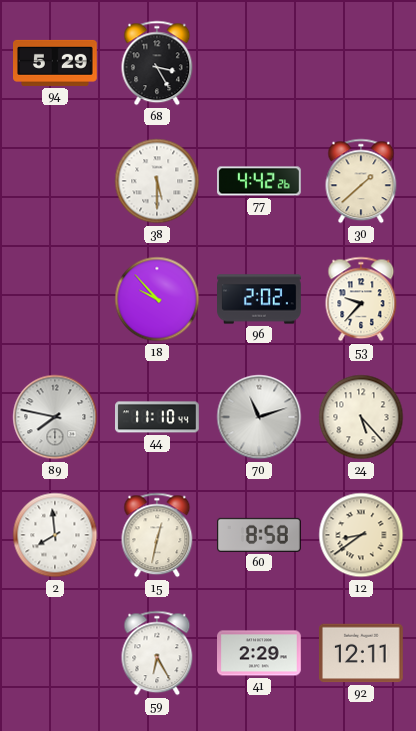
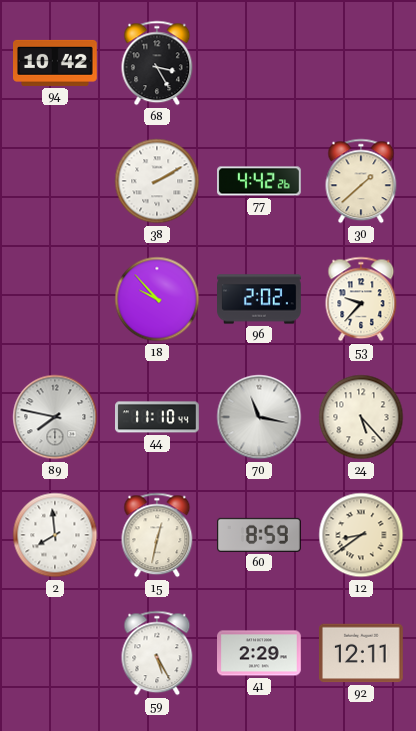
94: 5:29 -> 10:42 (56, 63)
38: 5:30 -> 2:10 (157, 181)
70: 11:12 -> 11:17 (259, 417)
60: 8:58 -> 8:59 (259, 535)
59: 6:25 -> 5:25 (157, 653)
